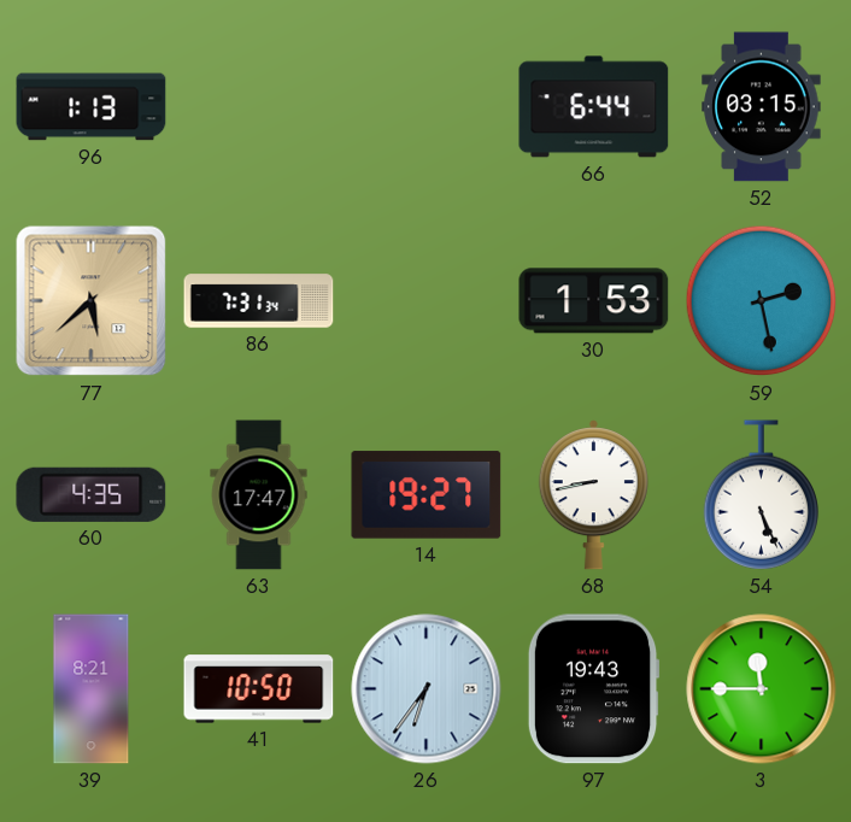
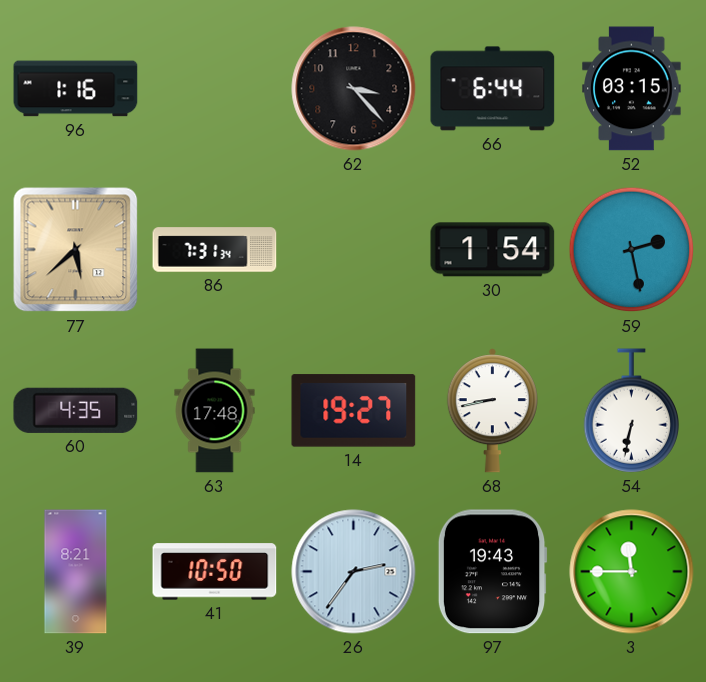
96: 1:13 -> 1:16 (76, 89)
62: none -> 3:23 (354, 89)
30: 1:53 -> 1:54 (493, 250)
63: 17:47 -> 17:48 (215, 411)
54: 5:26 -> 6:32 (632, 411)
26: 6:36 -> 2:36 (354, 572)
